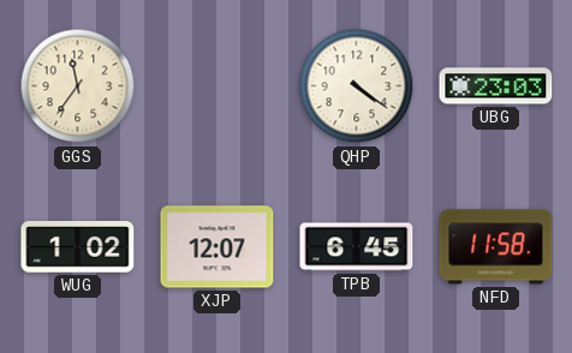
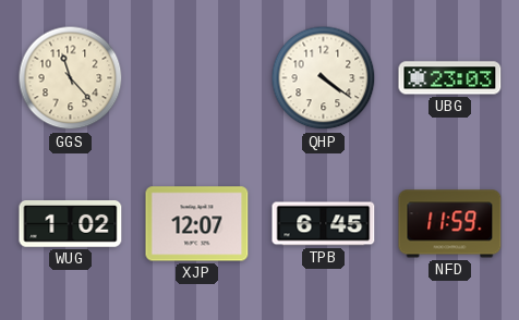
GGS: 11:36 -> 11:23 (71, 78)
NFD: 11:58 -> 11:59 (450, 224)
